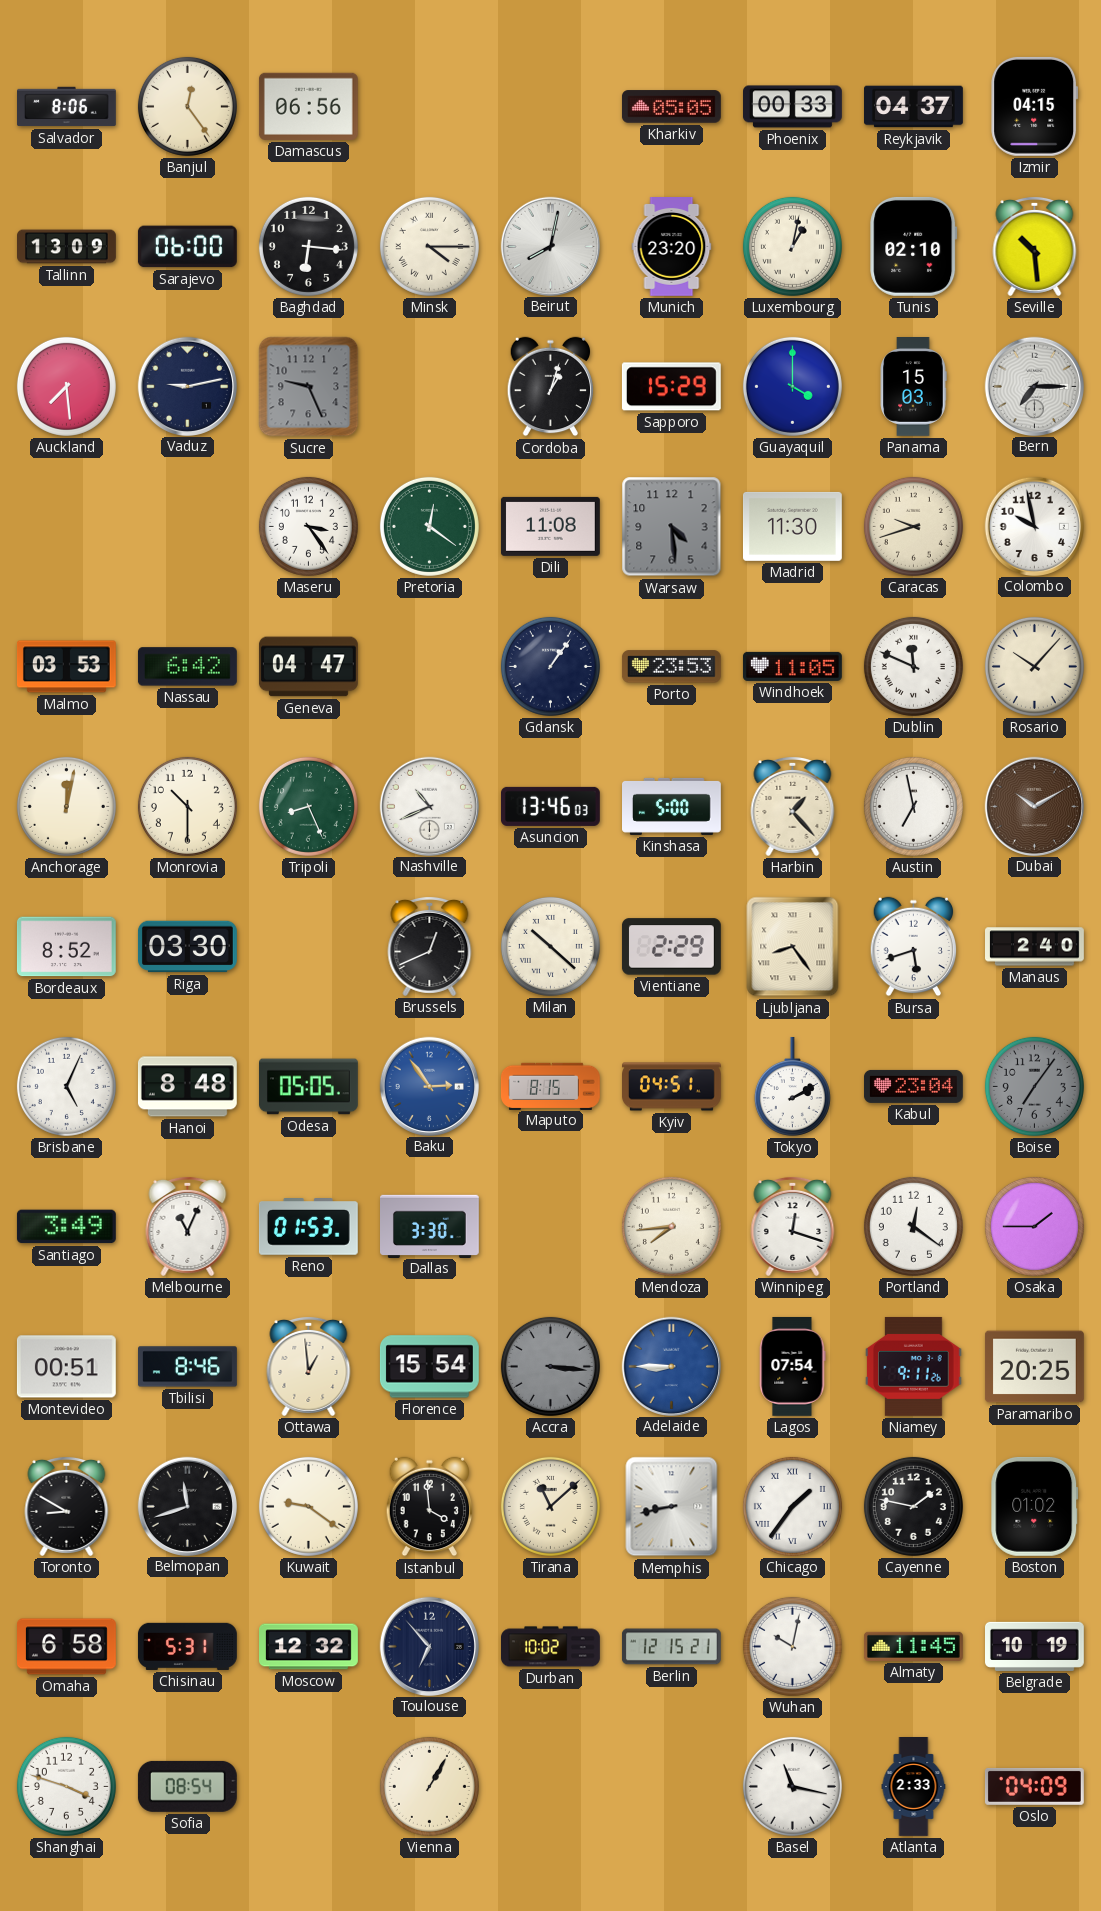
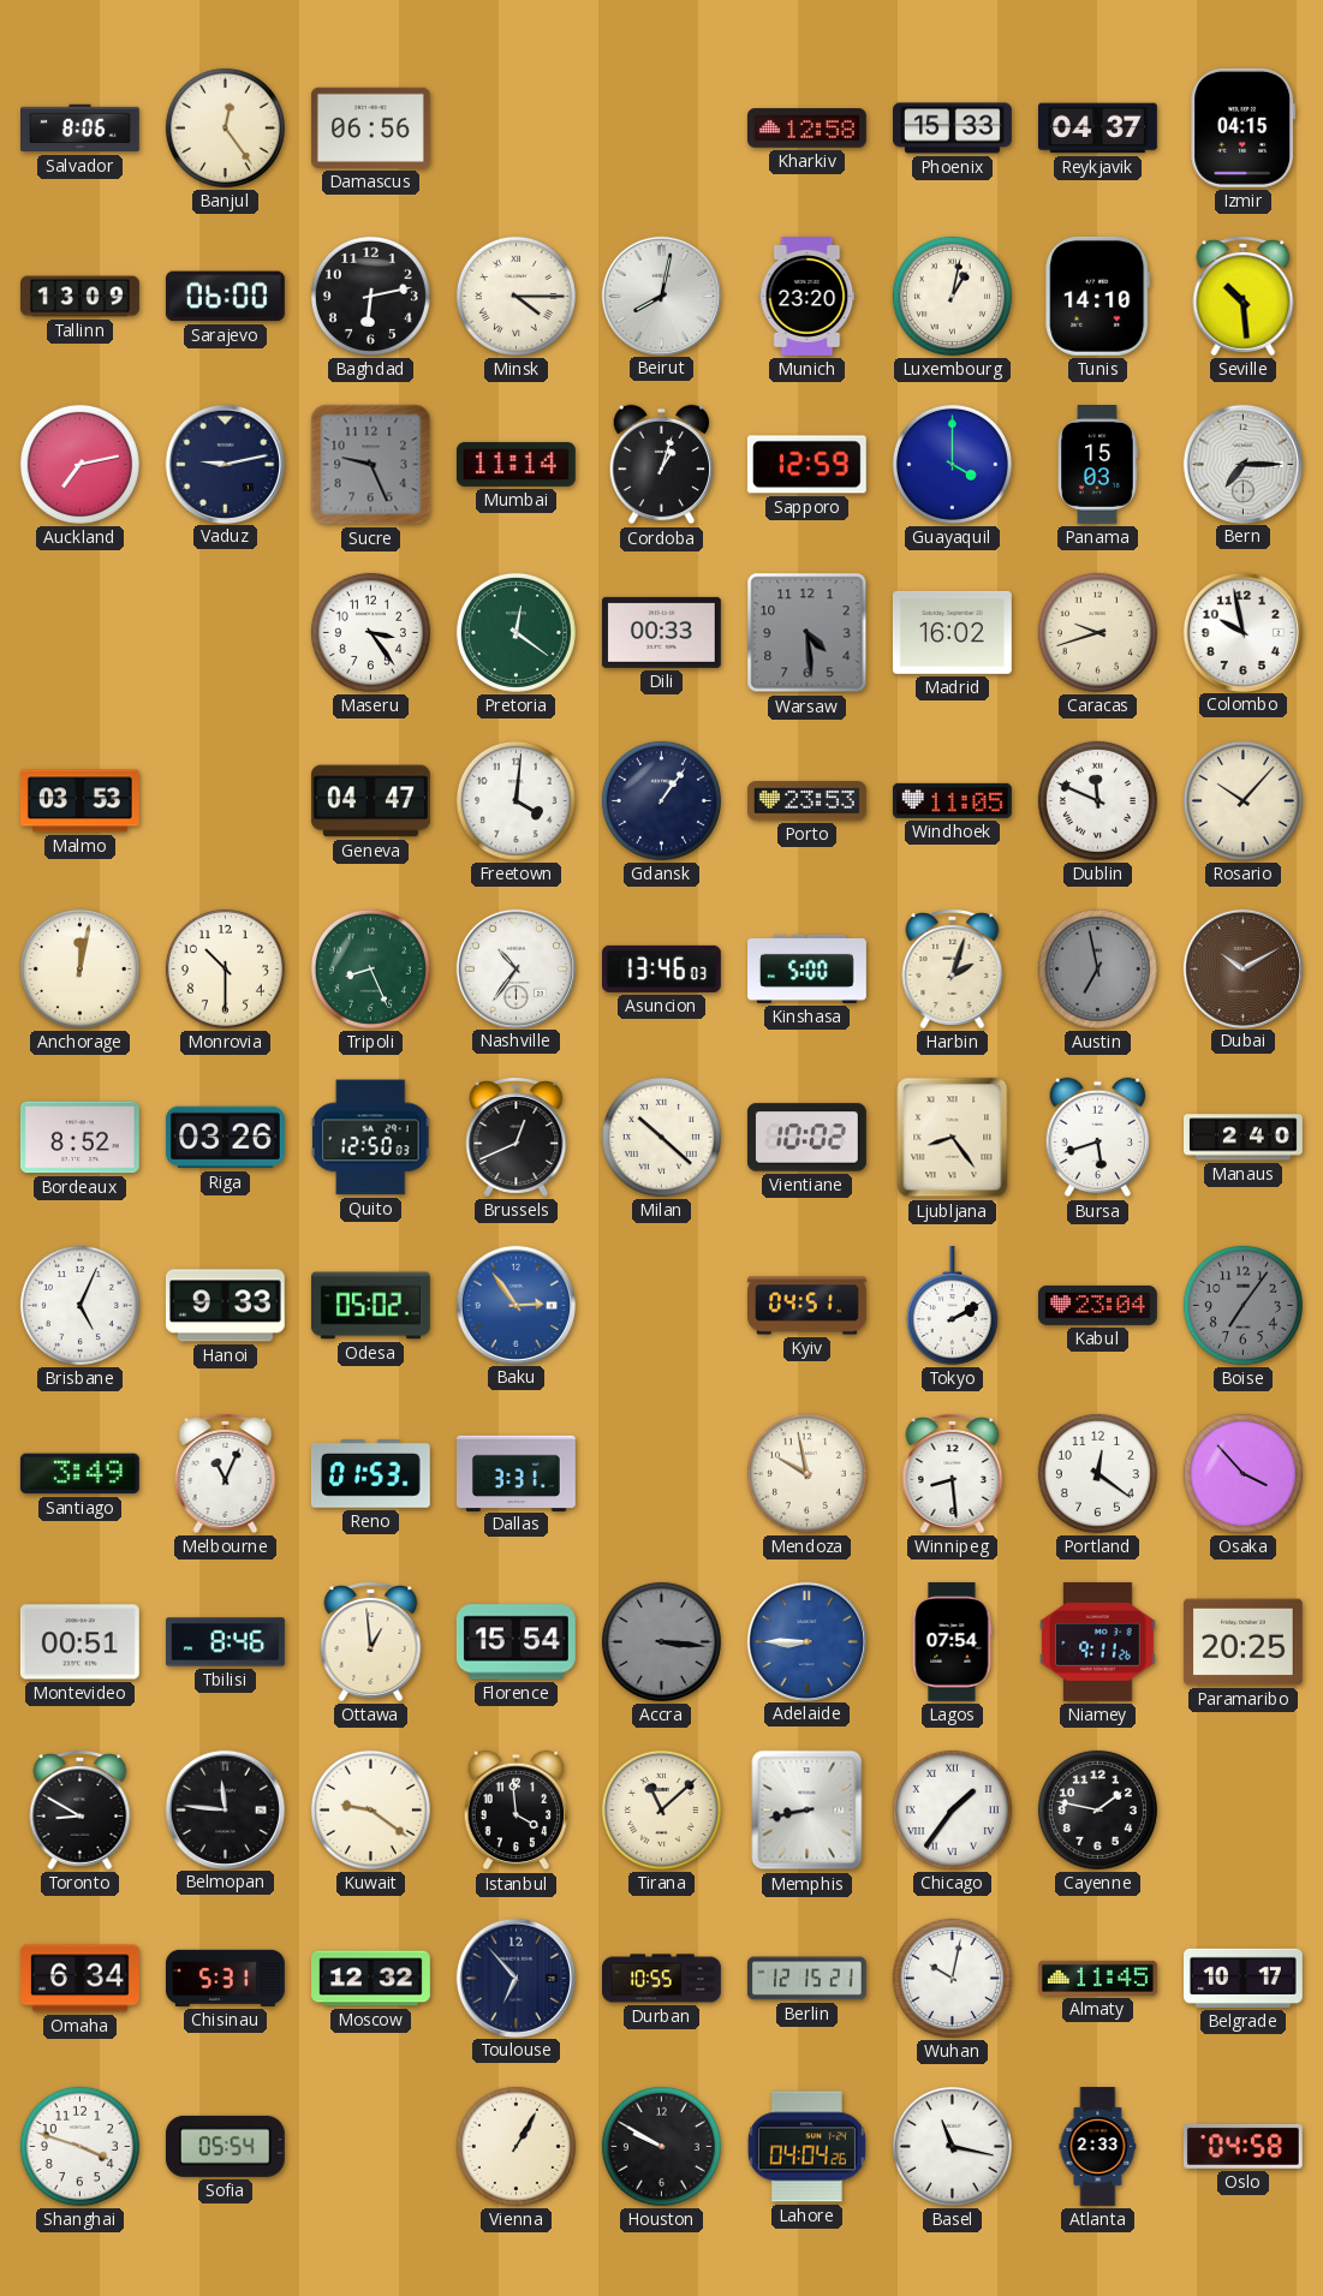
Kharkiv: 05:05 -> 12:58 (806, 129)
Phoenix: 00:33 -> 15:33 (953, 129)
Baghdad: 6:16 -> 6:13 (370, 296)
Tunis: 02:10 -> 14:10 (1098, 296)
Auckland: 7:29 -> 7:13 (79, 464)
Mumbai: none -> 11:14 (516, 464)
Sapporo: 15:29 -> 12:59 (806, 465)
Dili: 11:08 -> 00:33 (661, 632)
Madrid: 11:30 -> 16:02 (952, 632)
Nassau: 6:42 -> none (187, 667)
Freetown: none -> 4:01 (516, 800)
Nashville: 10:41 -> 10:36 (516, 968)
Harbin: 1:23 -> 2:03 (953, 968)
Austin dial: white -> grey (1097, 968)
Riga: 03:30 -> 03:26 (225, 1138)
Quito: none -> 12:50 (371, 1138)
Vientiane: 2:29 -> 10:02 (806, 1138)
Hanoi: 8:48 -> 9:33 (225, 1306)
Odesa: 05:05 -> 05:02 (371, 1306)
Maputo: 8:15 -> none (550, 1086)
Dallas: 3:30 -> 3:31 (517, 1473)
Mendoza: 7:44 -> 9:58 (806, 1473)
Winnipeg: 12:18 -> 8:29 (953, 1473)
Osaka: 1:45 -> 3:53 (1242, 1473)
Belmopan: 11:42 -> 11:46 (225, 1809)
Boston: 01:02 -> none (1035, 1506)
Omaha: 6:58 -> 6:34 (81, 1979)
Durban: 10:02 -> 10:55 (662, 1979)
Belgrade: 10:19 -> 10:17 (1244, 1978)
Sofia: 08:54 -> 05:54 (225, 2146)
Houston: none -> 9:50 (661, 2146)
Lahore: none -> 04:04 (806, 2147)
Oslo: 04:09 -> 04:58 (1242, 2146)
